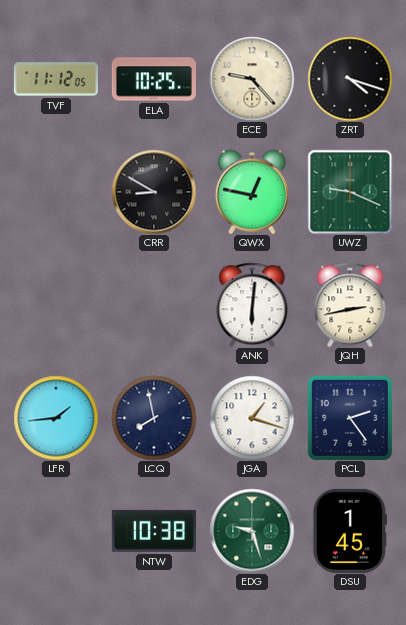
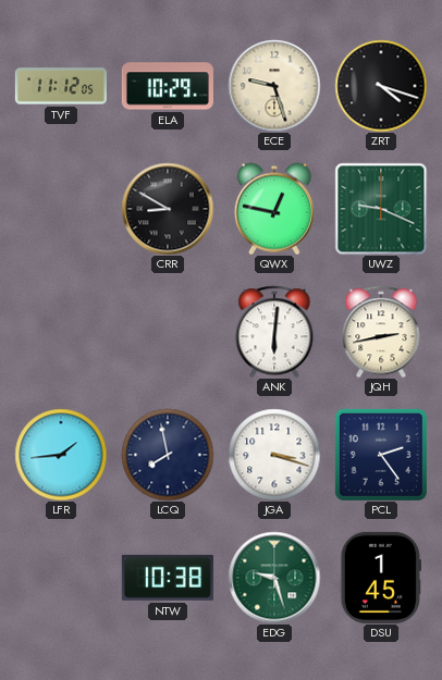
ELA: 10:25 -> 10:29 (168, 86)
ECE: 9:23 -> 9:27 (274, 86)
JGA: 1:18 -> 3:18 (274, 455)
